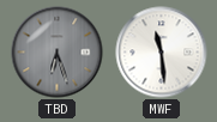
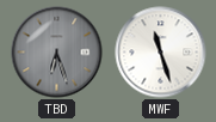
MWF: 11:29 -> 11:27 (161, 53)
